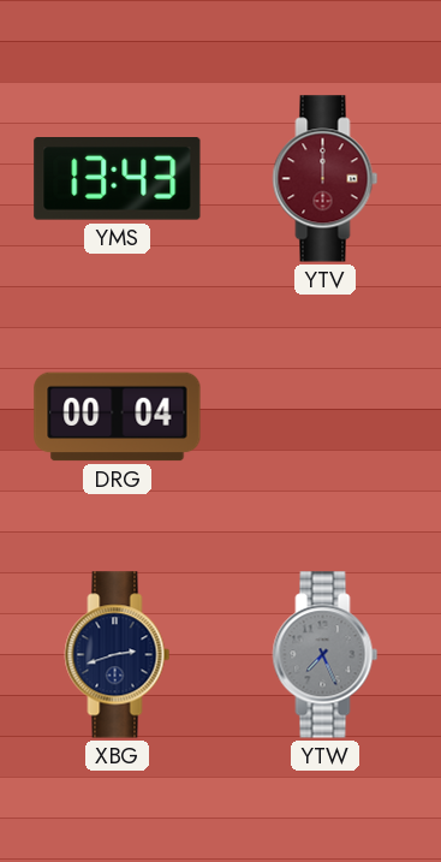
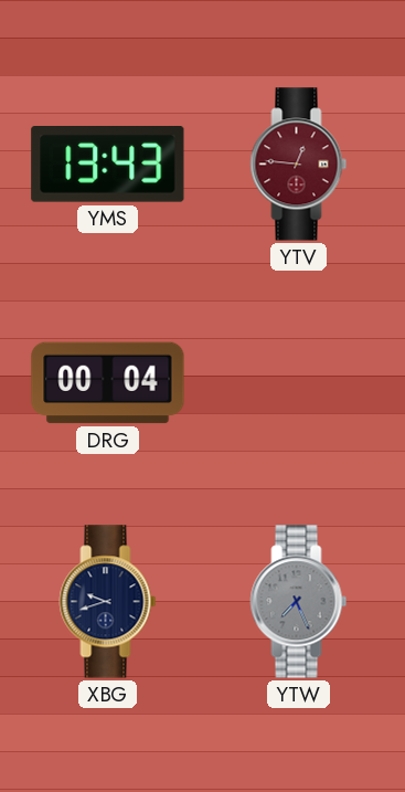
YTV: 12:00 -> 12:46 (299, 165)
XBG: 2:42 -> 9:42 (108, 602)
